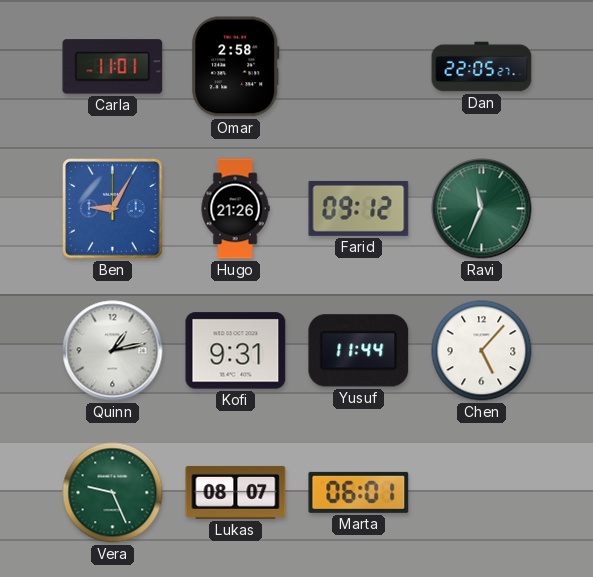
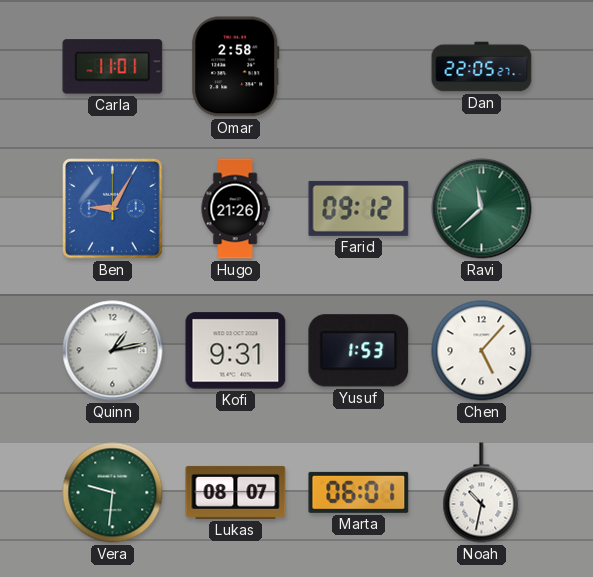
Ravi: 11:34 -> 11:38 (482, 209)
Yusuf: 11:44 -> 1:53 (359, 351)
Vera: 9:26 -> 9:31 (113, 493)
Noah: none -> 10:32 (482, 493)
